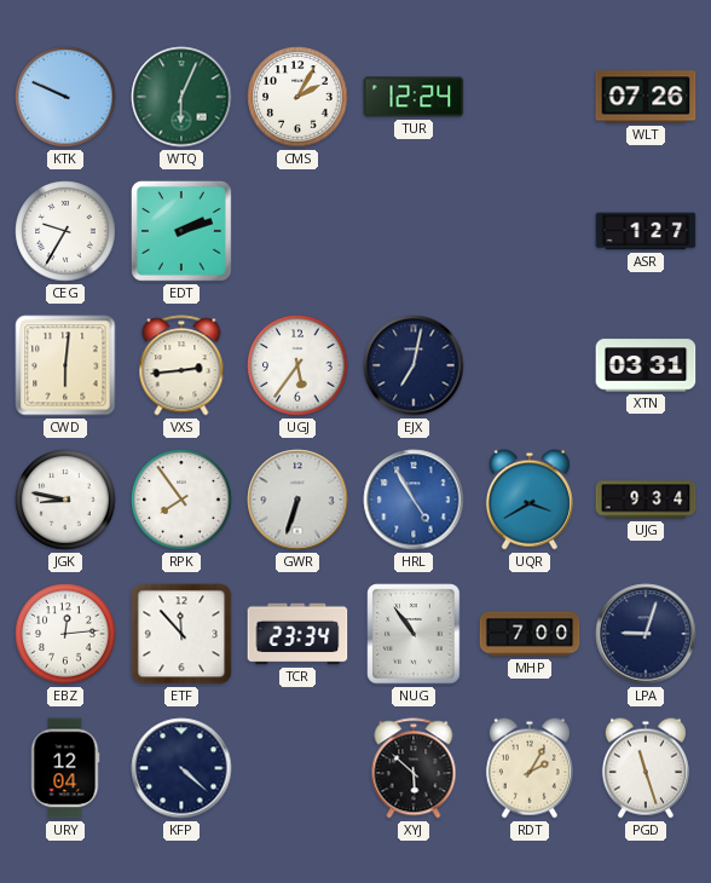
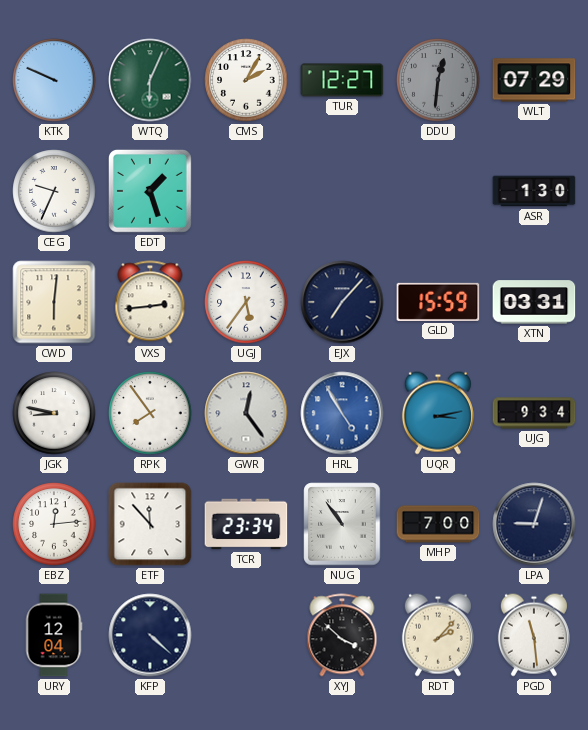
TUR: 12:24 -> 12:27 (342, 80)
DDU: none -> 12:31 (438, 80)
WLT: 07:26 -> 07:29 (534, 80)
CEG: 9:35 -> 9:34 (54, 191)
EDT: 2:12 -> 1:27 (150, 191)
ASR: 1:27 -> 1:30 (534, 191)
EJX: 7:02 -> 7:07 (342, 302)
GLD: none -> 15:59 (438, 302)
GWR: 6:33 -> 12:24 (246, 413)
UQR: 3:40 -> 3:13 (438, 413)
XYJ: 5:52 -> 3:52 (342, 635)
RDT: 2:05 -> 2:07 (438, 635)
PGD: 11:27 -> 11:29 (534, 635)
